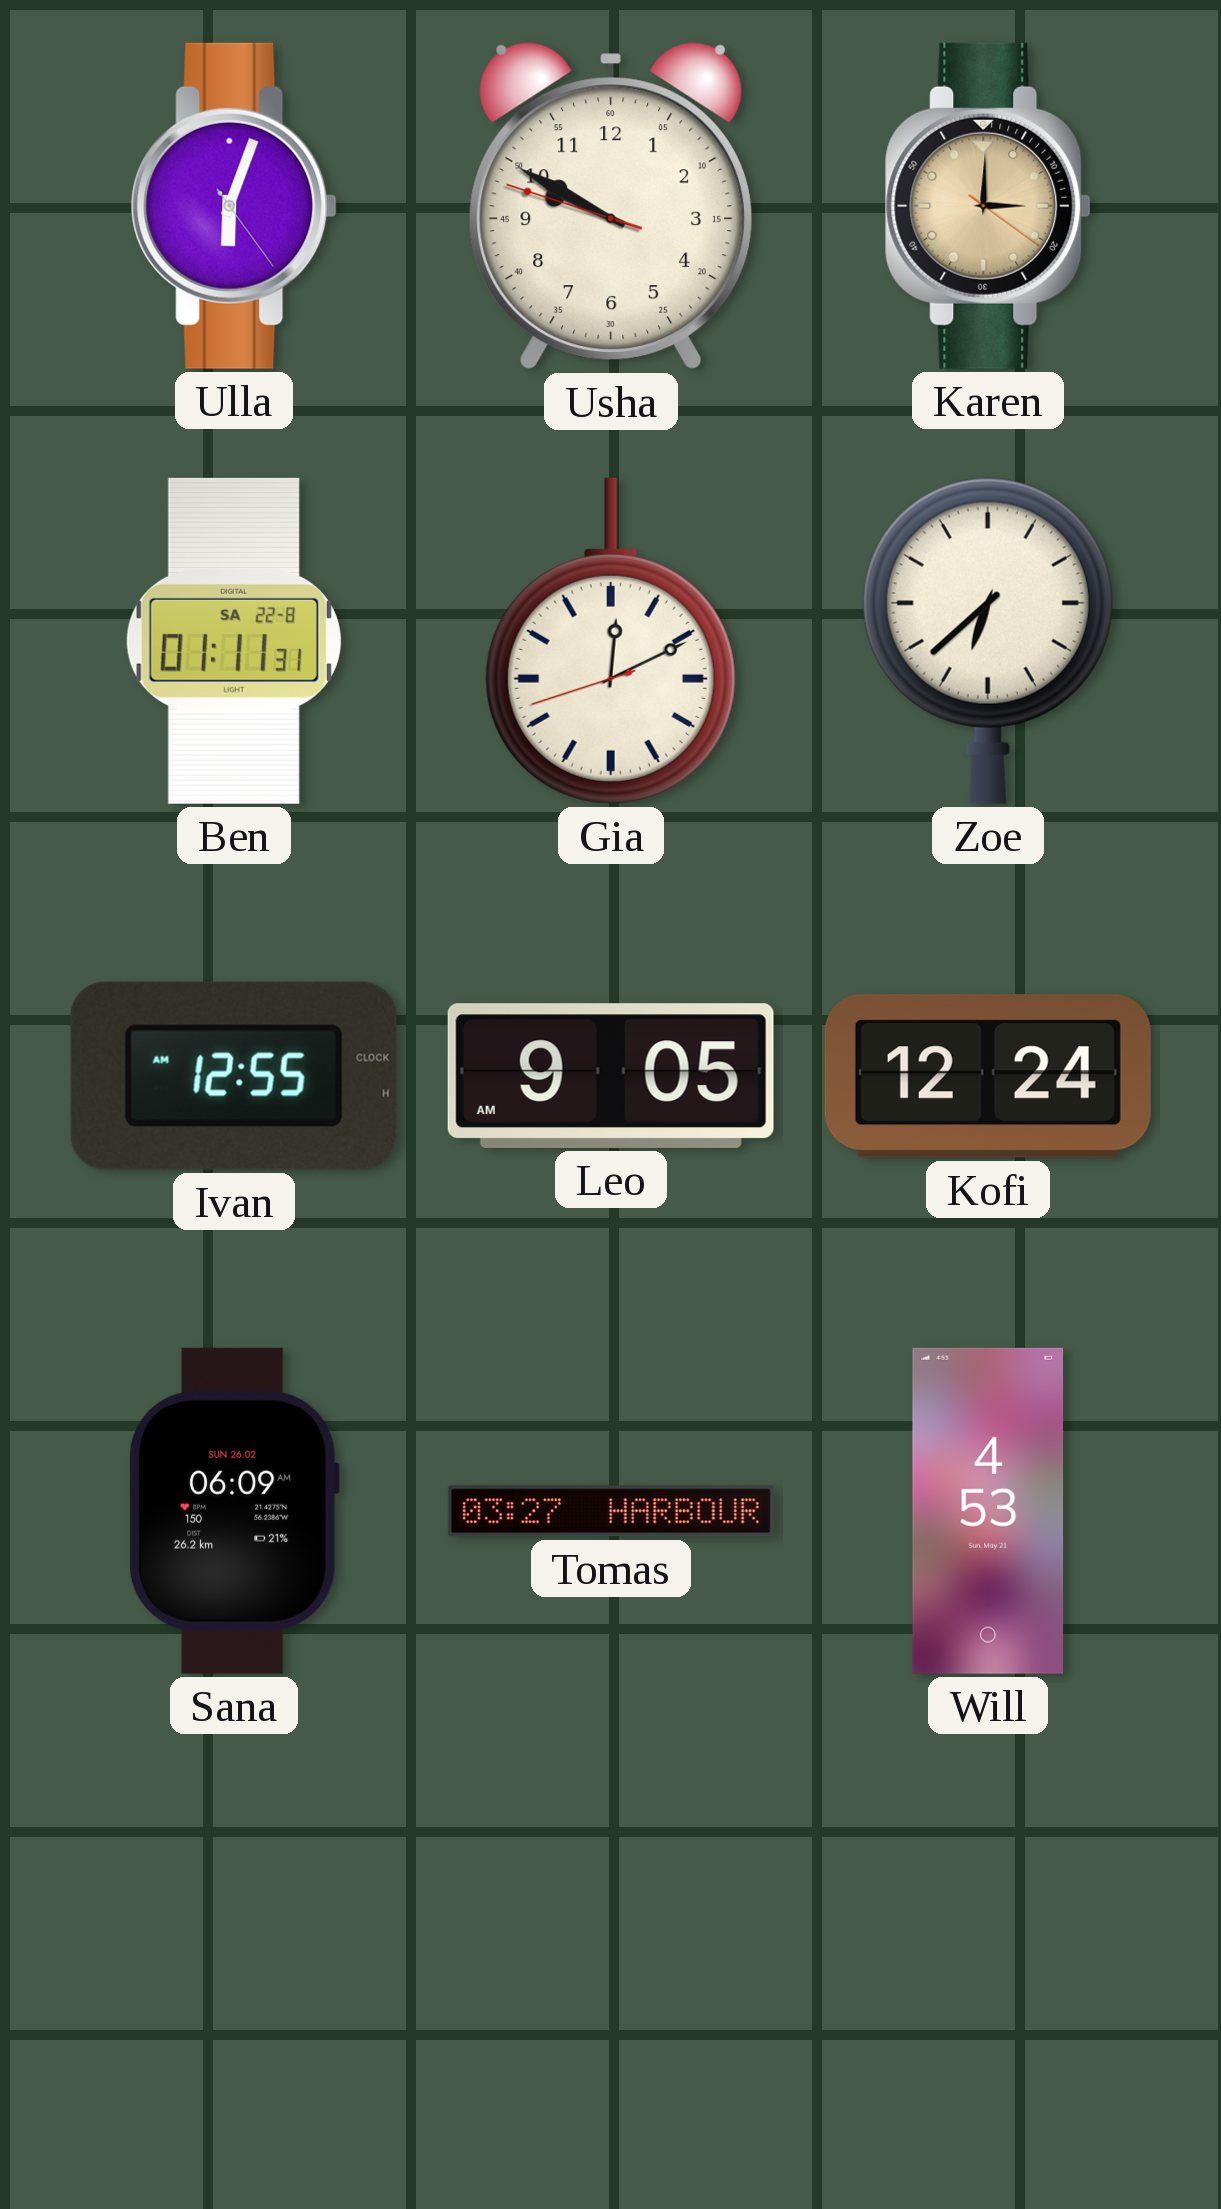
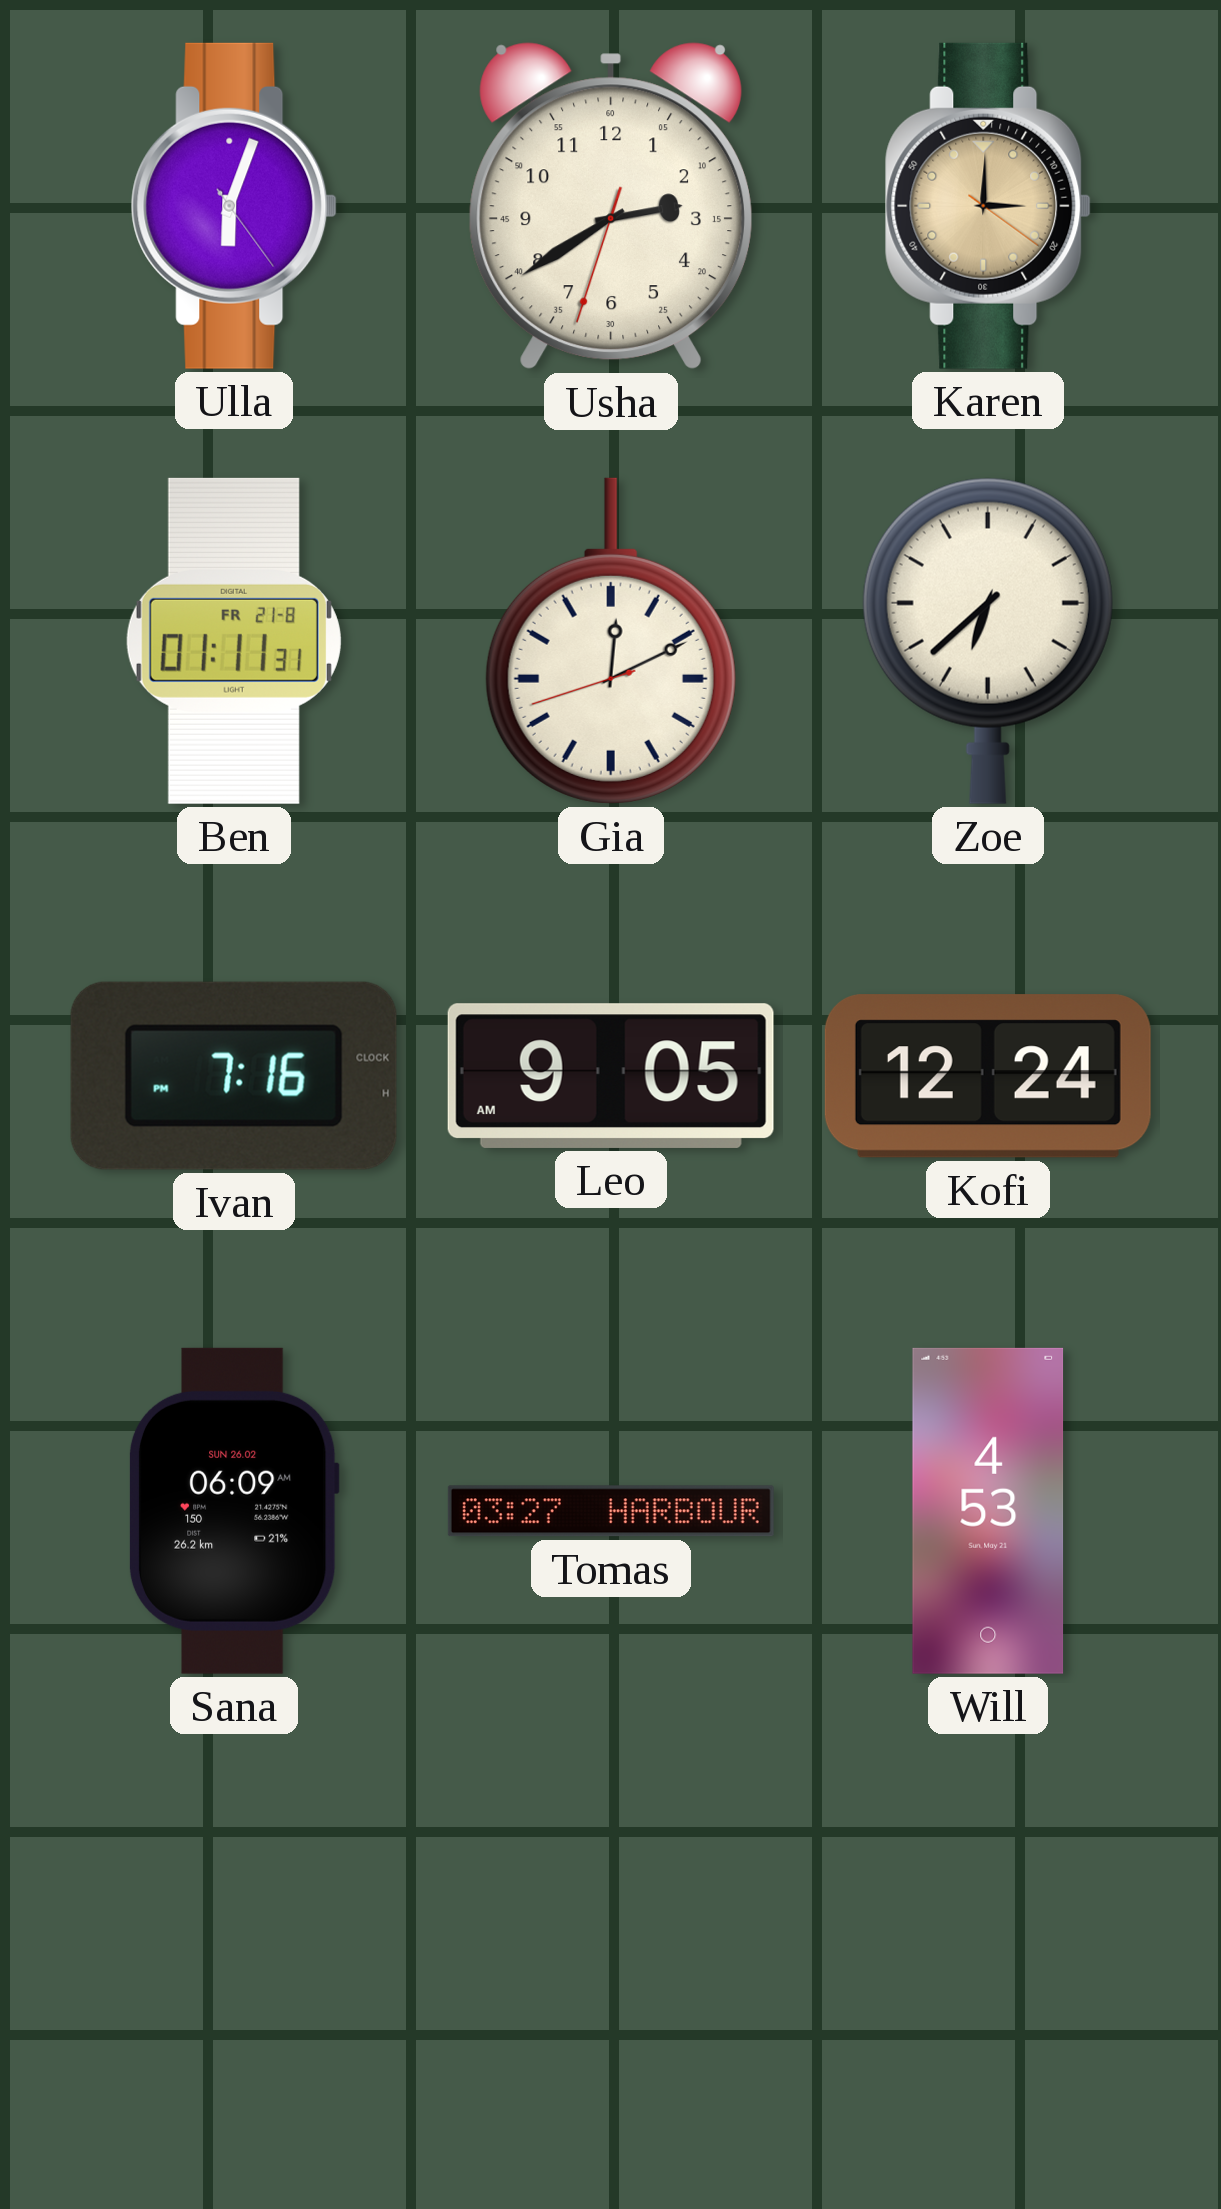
Usha: 9:49 -> 2:39 (611, 206)
Ben date: SA 22-8 -> FR 21-8 (234, 641)
Ivan: 12:55 -> 7:16 (234, 1076)
